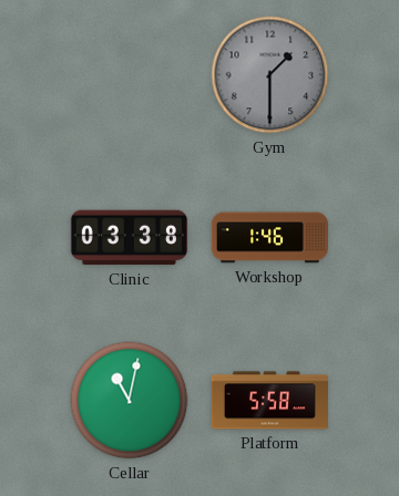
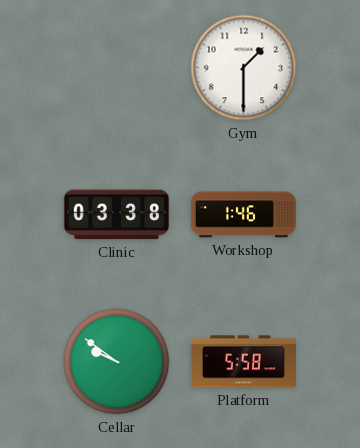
Gym dial: grey -> white (244, 68)
Cellar: 11:02 -> 9:51 (117, 362)
